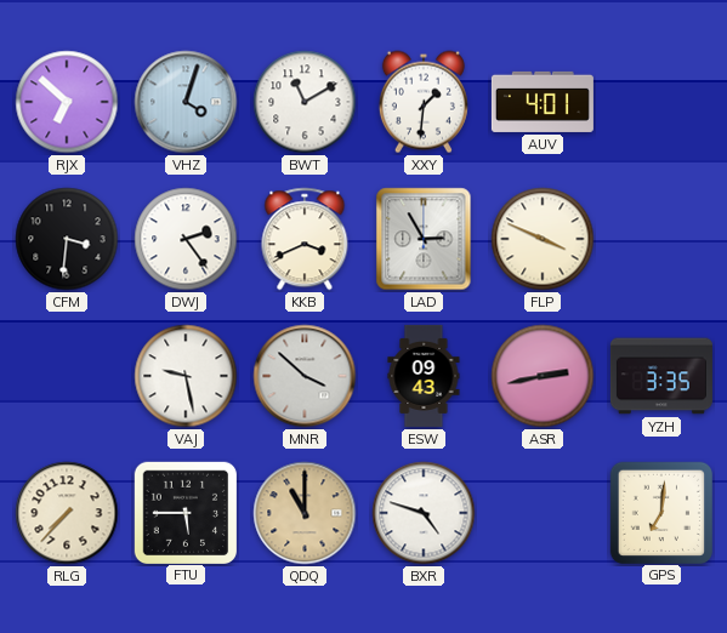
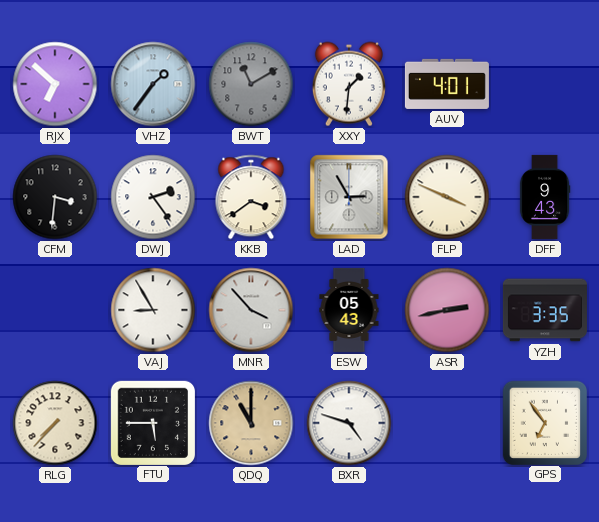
VHZ: 4:03 -> 1:36 (153, 84)
BWT dial: white -> grey (251, 84)
KKB: 3:41 -> 3:39 (251, 197)
DFF: none -> 9:43 (545, 197)
VAJ: 9:28 -> 8:55 (153, 310)
MNR: 3:52 -> 3:53 (251, 310)
ESW: 09:43 -> 05:43 (349, 310)
GPS: 7:01 -> 6:54 (544, 422)
